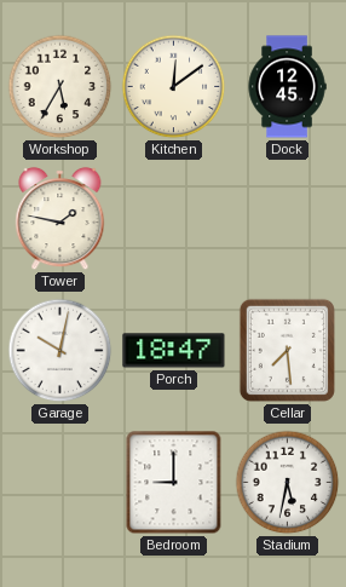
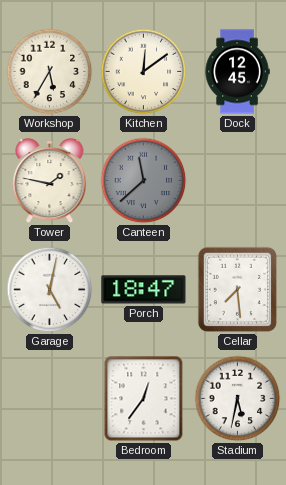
Canteen: none -> 11:38 (144, 181)
Garage: 10:02 -> 5:02 (50, 290)
Bedroom: 9:00 -> 12:36 (144, 399)
